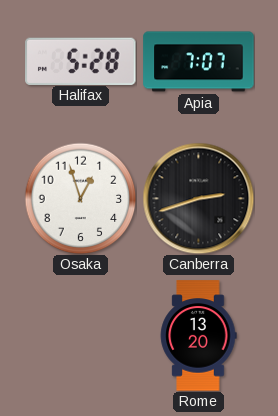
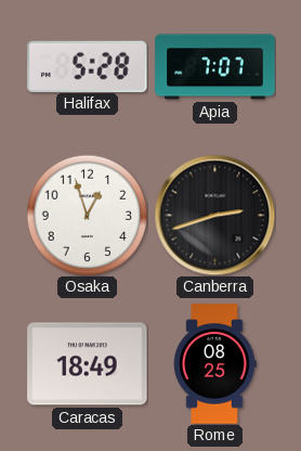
Caracas: none -> 18:49 (88, 364)
Rome: 13:20 -> 08:25 (214, 364)
